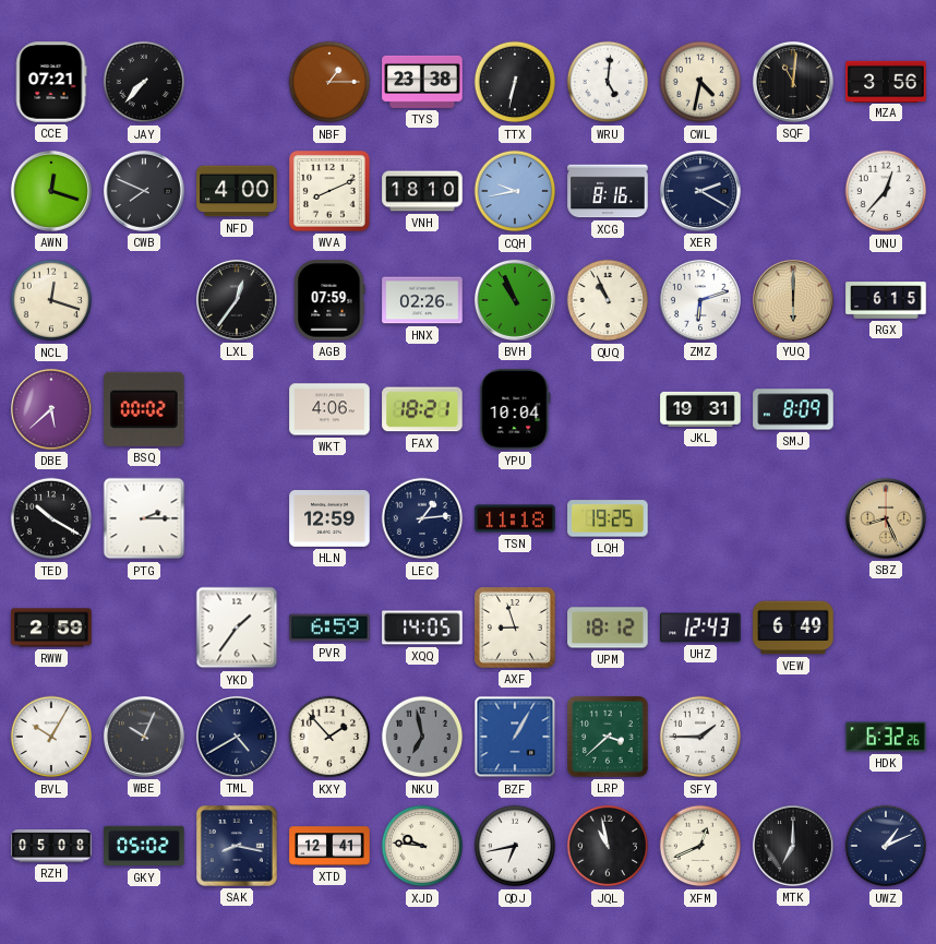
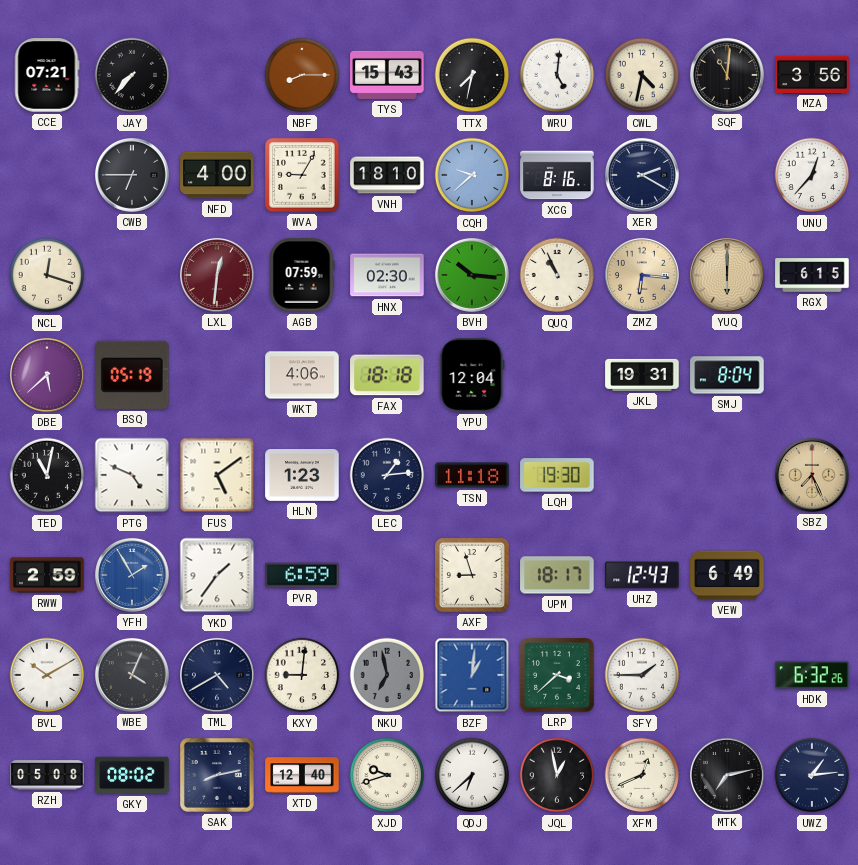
NBF: 1:15 -> 8:15 (302, 75)
TYS: 23:38 -> 15:43 (387, 75)
TTX: 6:32 -> 7:32 (472, 75)
AWN: 12:18 -> none (51, 191)
CWB: 7:49 -> 6:45 (132, 175)
WVA: 8:11 -> 9:05 (302, 175)
CQH: 9:43 -> 9:38 (472, 175)
LXL: 12:36 -> 12:31 (217, 275)
LXL dial: black -> burgundy (217, 275)
HNX: 02:26 -> 02:30 (387, 275)
BVH: 10:56 -> 10:16 (472, 275)
ZMZ: 6:12 -> 6:16 (642, 275)
ZMZ dial: white -> champagne (642, 275)
BSQ: 00:02 -> 05:19 (133, 375)
FAX: 18:21 -> 18:18 (387, 375)
YPU: 10:04 -> 12:04 (472, 375)
SMJ: 8:09 -> 8:04 (727, 375)
TED: 10:20 -> 11:02 (47, 475)
PTG: 2:15 -> 4:49 (132, 475)
FUS: none -> 5:09 (217, 475)
HLN: 12:59 -> 1:23 (302, 476)
LQH: 19:25 -> 19:30 (557, 475)
SBZ: 8:26 -> 7:26 (812, 475)
YFH: none -> 1:55 (132, 575)
XQQ: 14:05 -> none (422, 628)
UPM: 18:12 -> 18:17 (557, 575)
BVL: 10:05 -> 10:10 (47, 675)
WBE: 10:04 -> 4:04 (132, 675)
KXY: 1:53 -> 9:01 (302, 675)
BZF: 1:05 -> 1:01 (472, 675)
GKY: 05:02 -> 08:02 (132, 775)
SAK: 8:17 -> 8:13 (218, 776)
XTD: 12:41 -> 12:40 (302, 775)
XJD: 9:46 -> 9:42 (387, 775)
QDJ: 6:43 -> 6:38 (472, 775)
JQL: 10:58 -> 12:58 (557, 775)
MTK: 7:00 -> 7:13 (727, 775)
UWZ: 1:11 -> 1:14 (812, 775)
